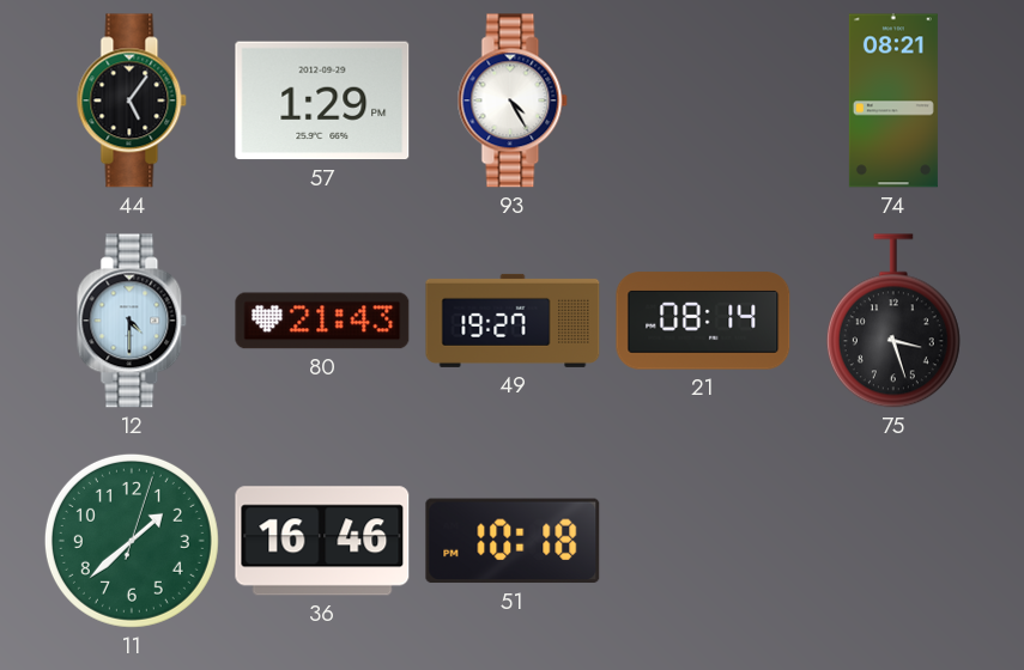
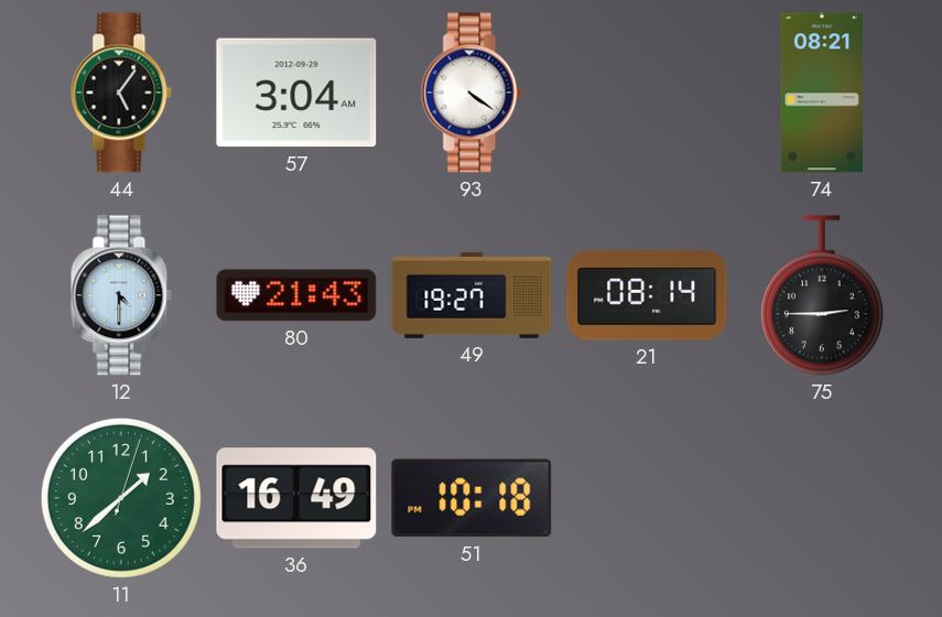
57: 1:29 -> 3:04 (296, 93)
93: 4:25 -> 4:21 (472, 93)
75: 3:27 -> 2:45 (822, 295)
36: 16:46 -> 16:49 (296, 498)
